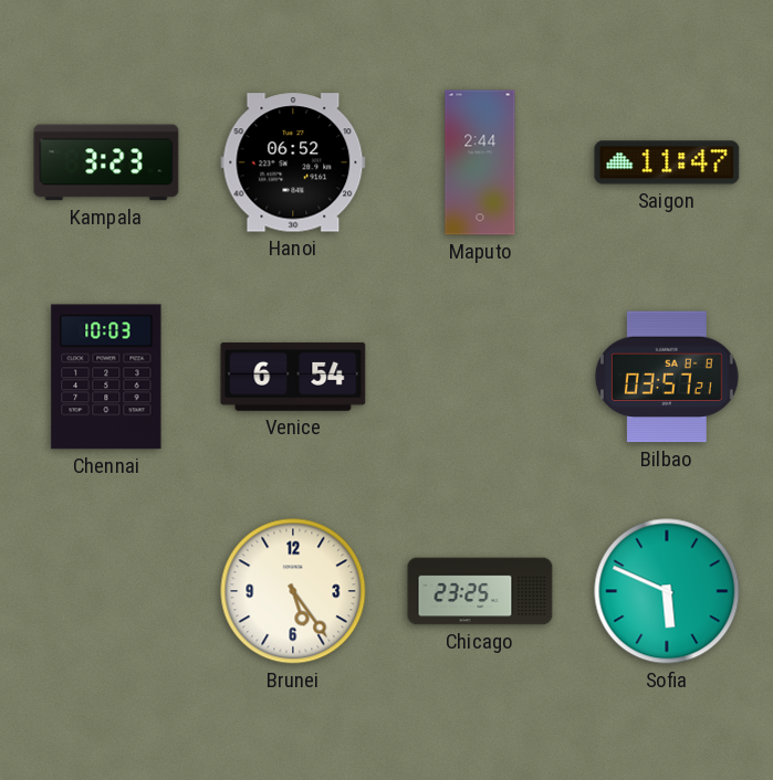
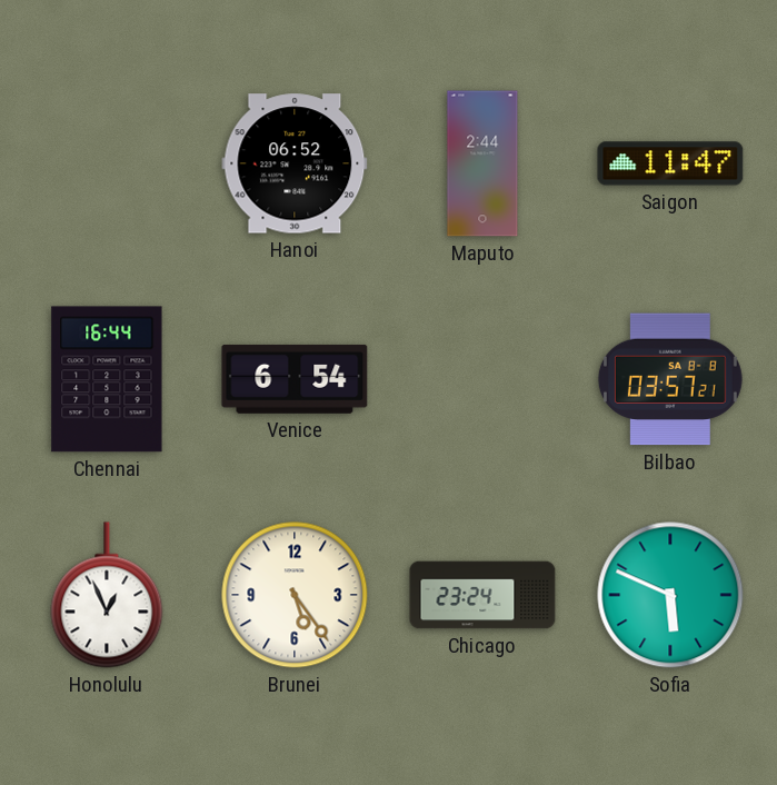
Kampala: 3:23 -> none (106, 162)
Chennai: 10:03 -> 16:44 (107, 379)
Honolulu: none -> 12:56 (107, 595)
Chicago: 23:25 -> 23:24 (482, 595)
